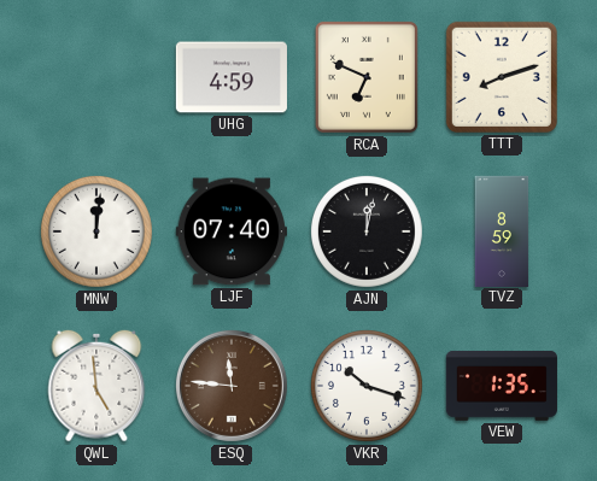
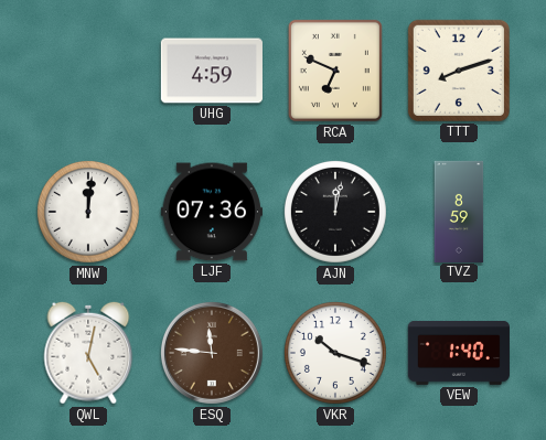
LJF: 07:40 -> 07:36 (212, 212)
QWL: 4:59 -> 5:02 (88, 353)
VEW: 1:35 -> 1:40 (459, 353)
